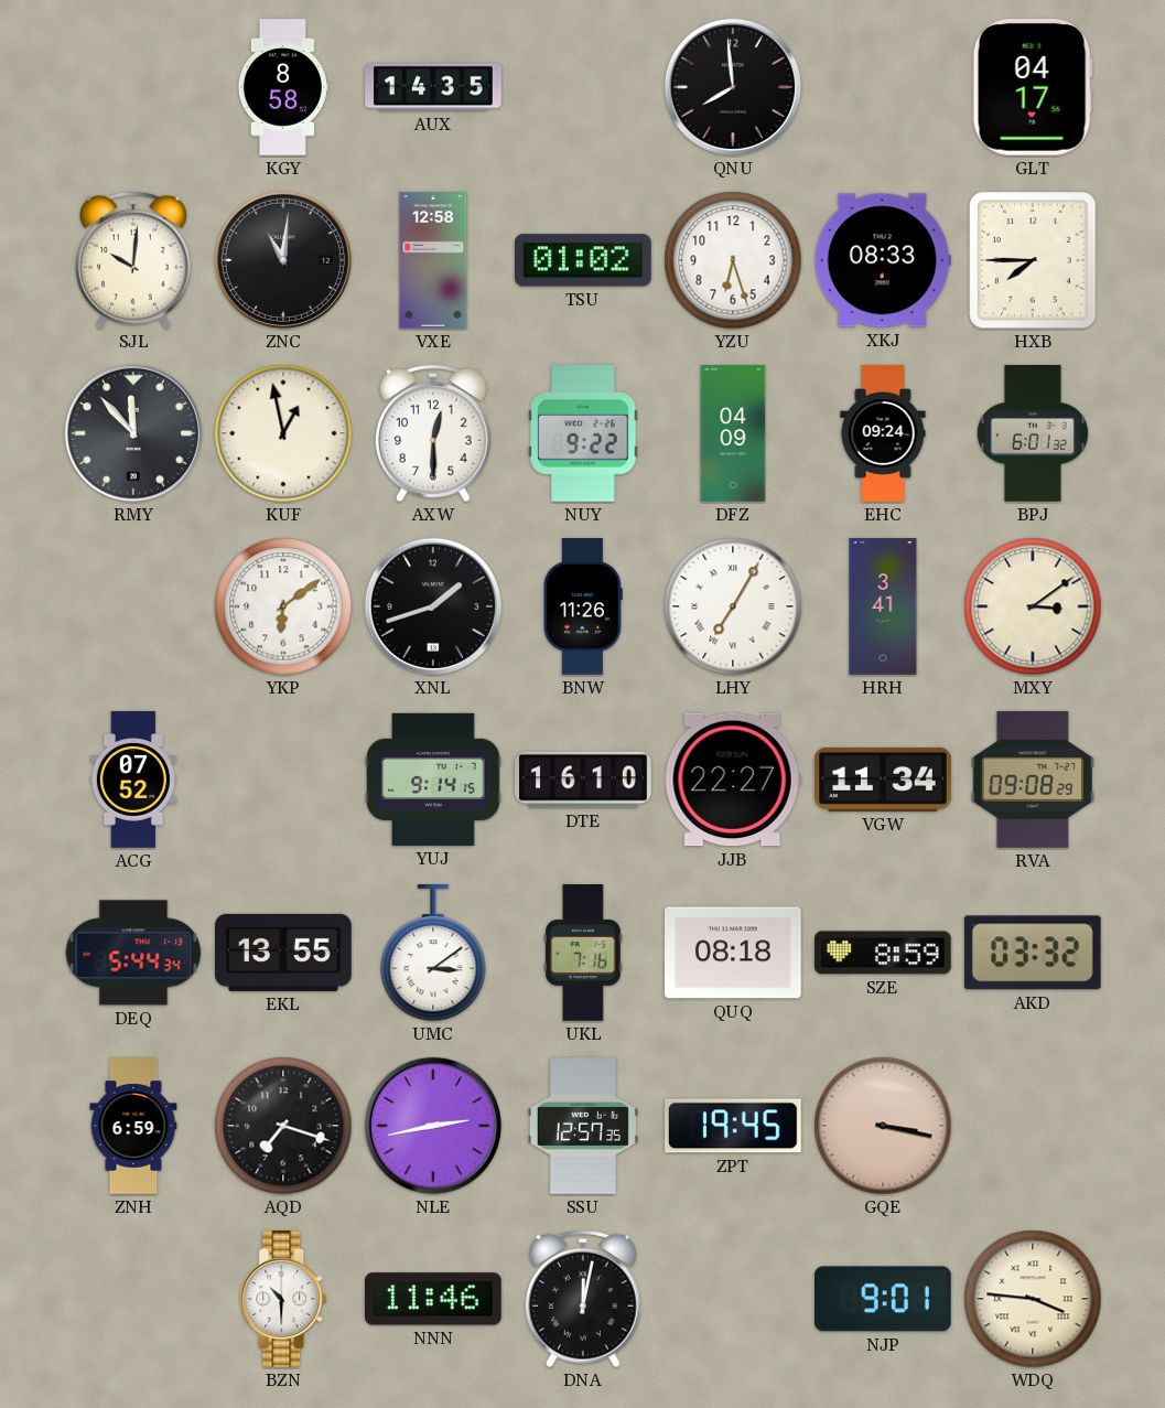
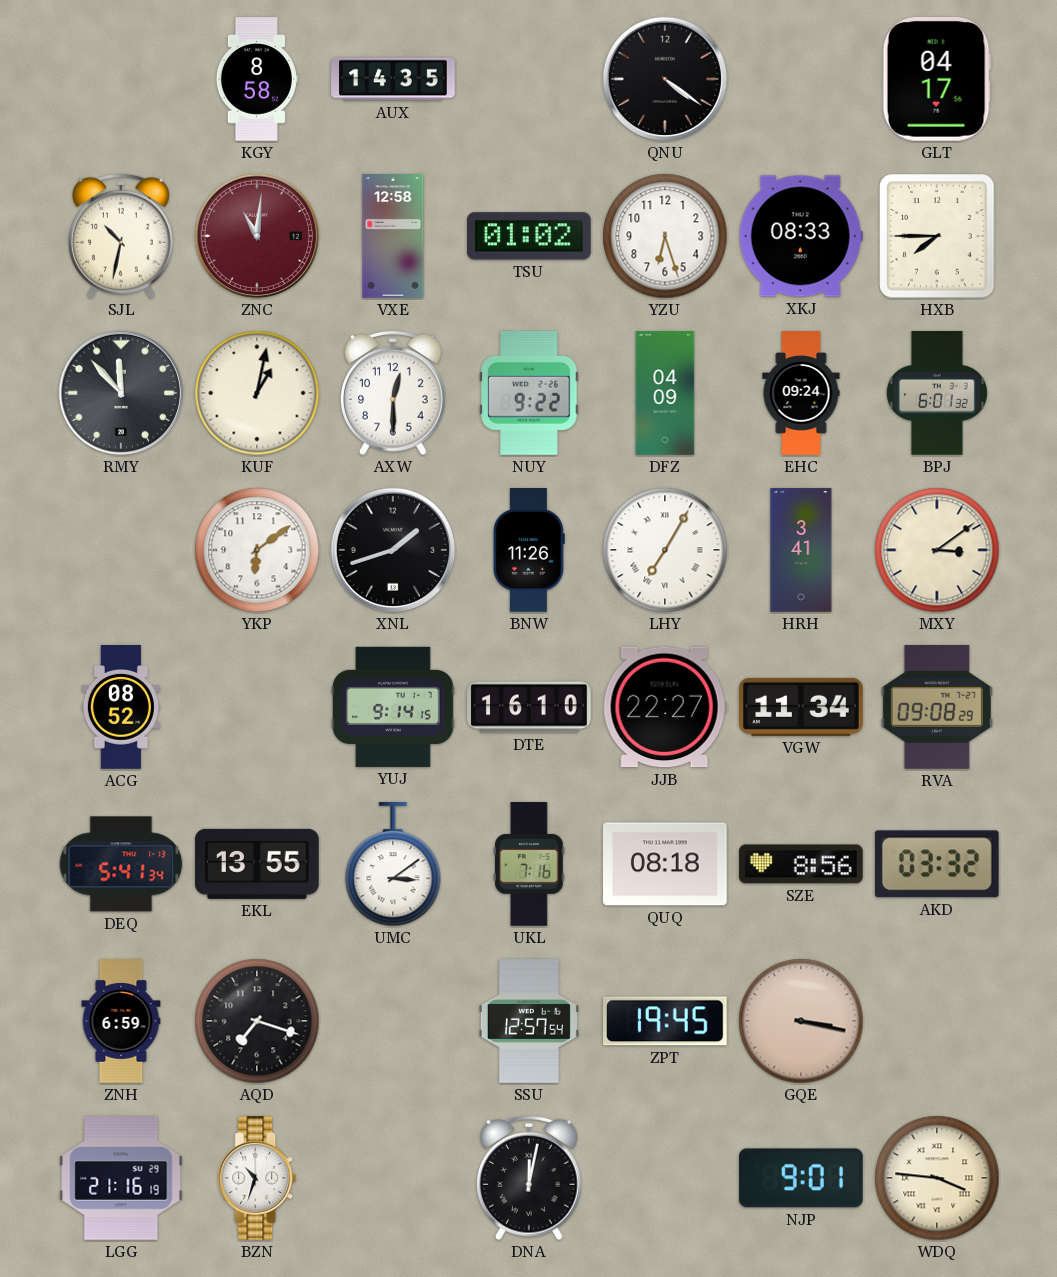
QNU: 7:59 -> 4:21 (665, 79)
SJL: 10:01 -> 10:32 (122, 236)
ZNC dial: black -> burgundy (257, 236)
KUF: 12:58 -> 1:02 (257, 393)
ACG: 07:52 -> 08:52 (121, 707)
DEQ: 5:44 -> 5:41 (121, 864)
SZE: 8:59 -> 8:56 (801, 864)
NLE: 2:43 -> none (433, 1126)
SSU: 12:57:35 -> 12:57:54 (529, 1021)
LGG: none -> 21:16 (121, 1179)
BZN: 10:30 -> 10:33 (257, 1178)
NNN: 11:46 -> none (434, 1299)
